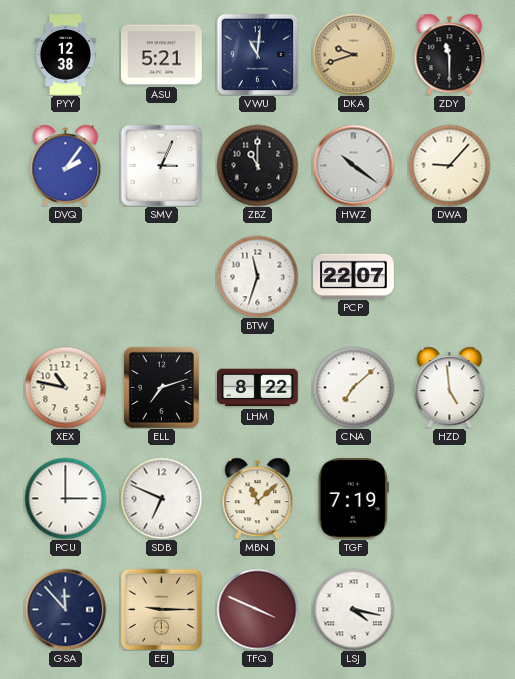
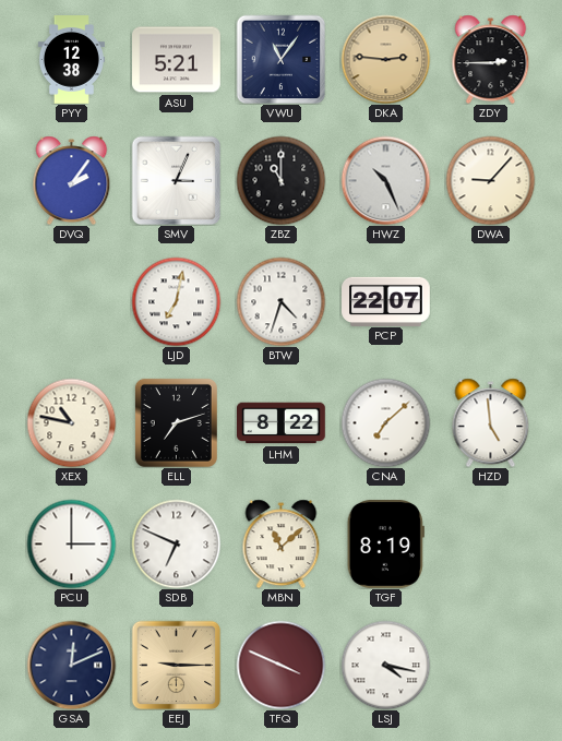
VWU: 11:01 -> 11:06 (280, 59)
DKA: 9:42 -> 2:46 (385, 59)
ZDY: 11:30 -> 2:45 (491, 59)
HWZ: 10:21 -> 10:26 (385, 180)
LJD: none -> 7:02 (176, 301)
BTW: 11:33 -> 4:33 (280, 301)
TGF: 7:19 -> 8:19 (385, 545)
GSA: 11:53 -> 12:11 (71, 665)
